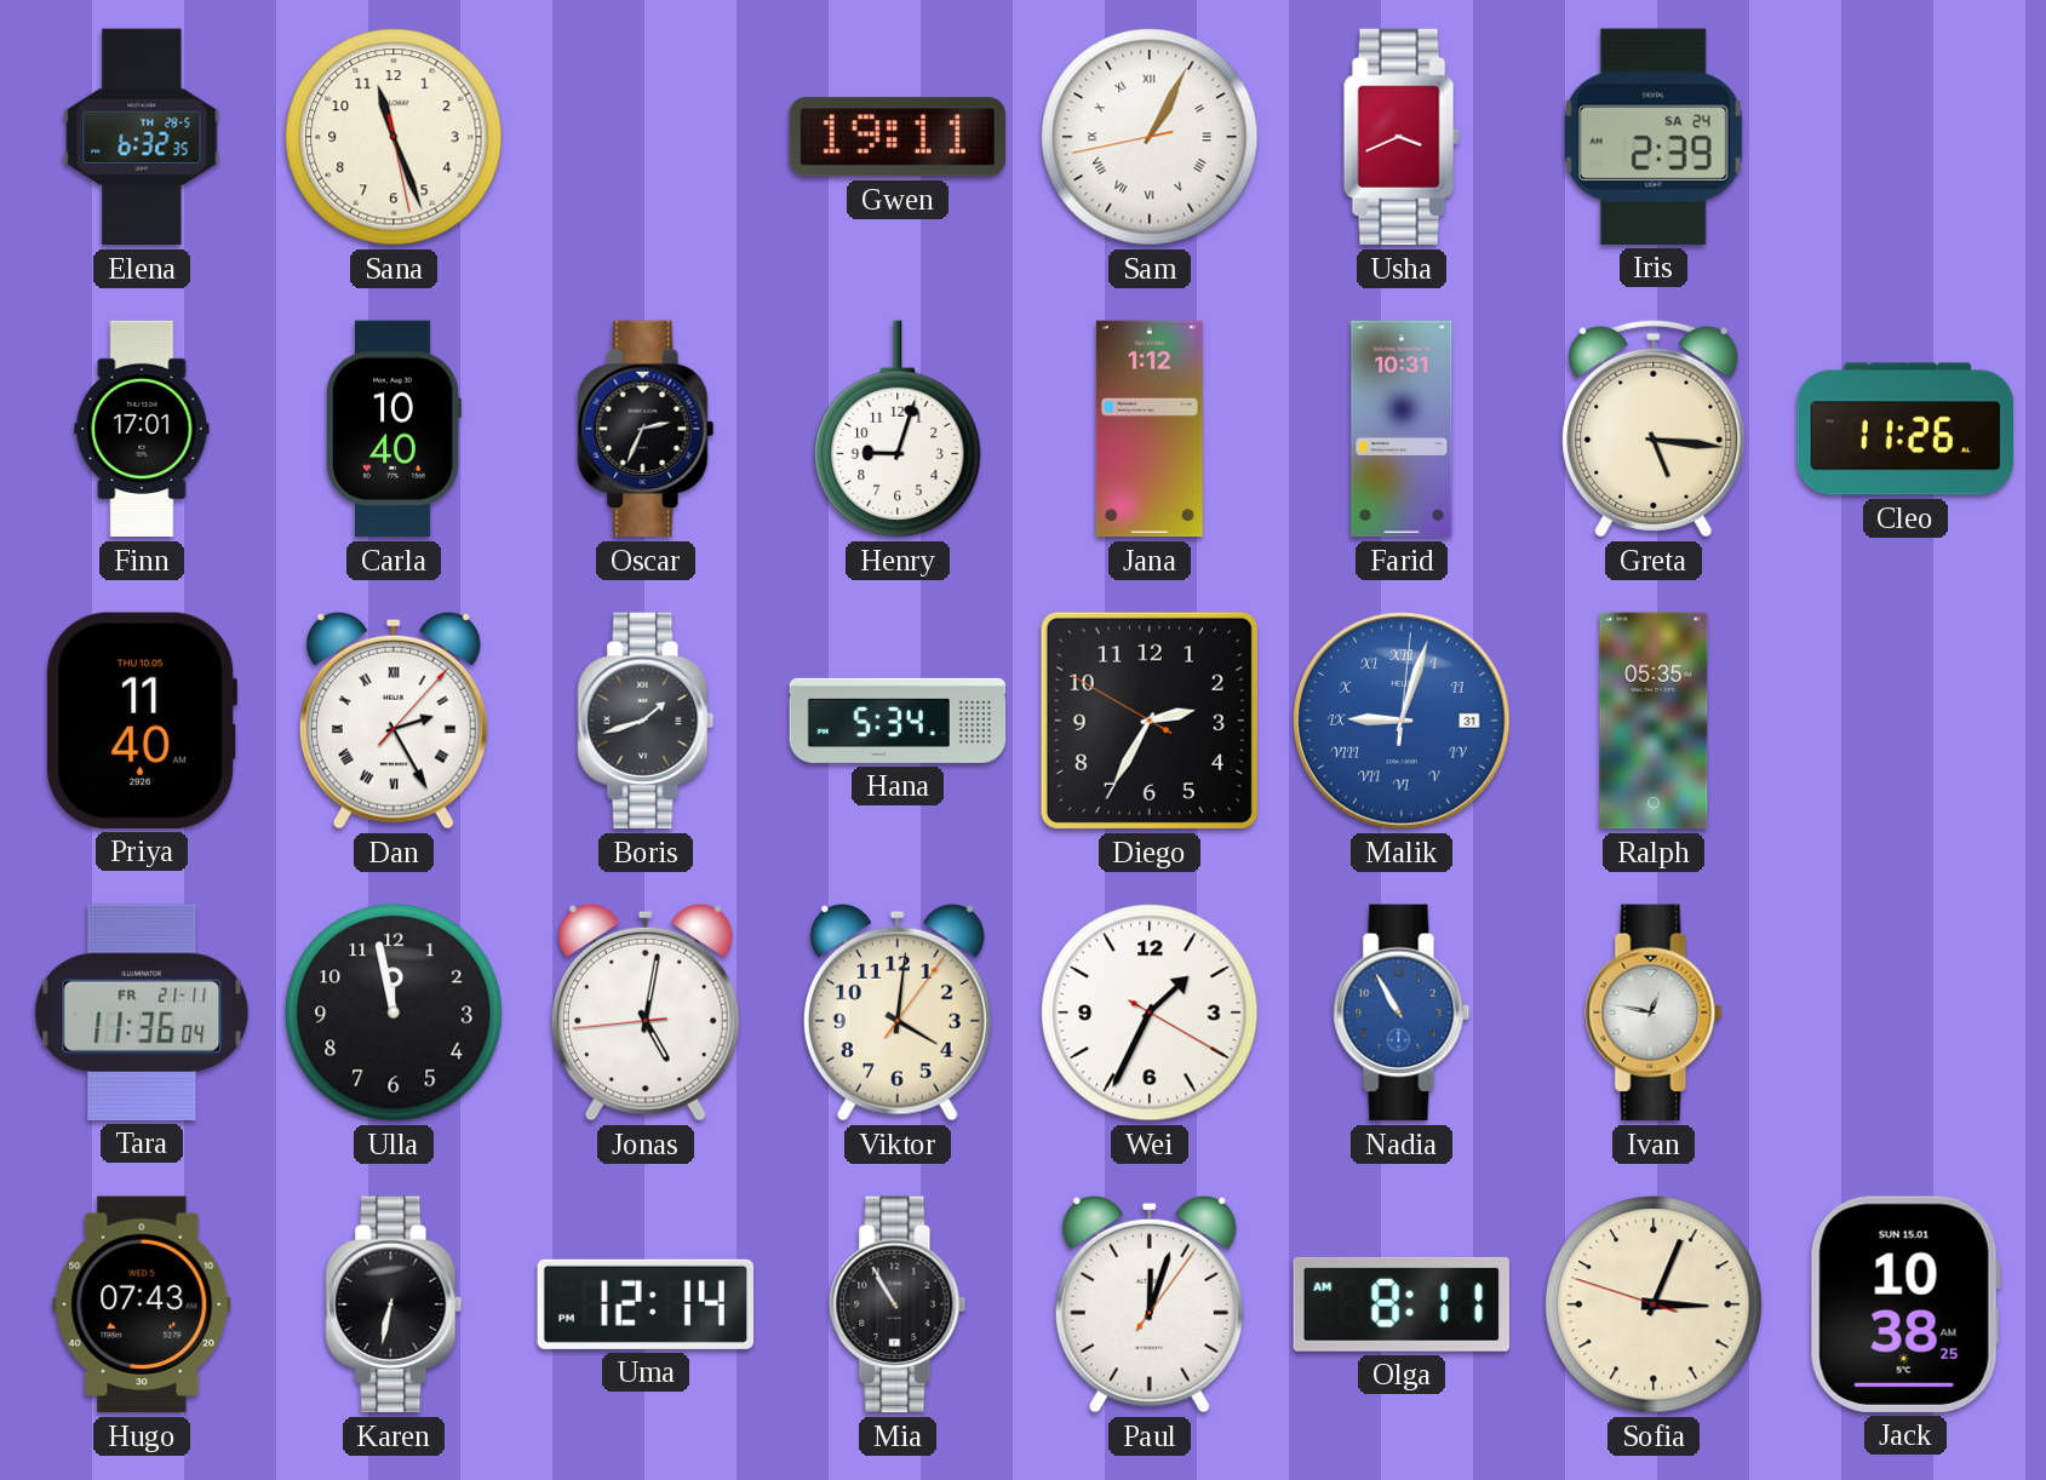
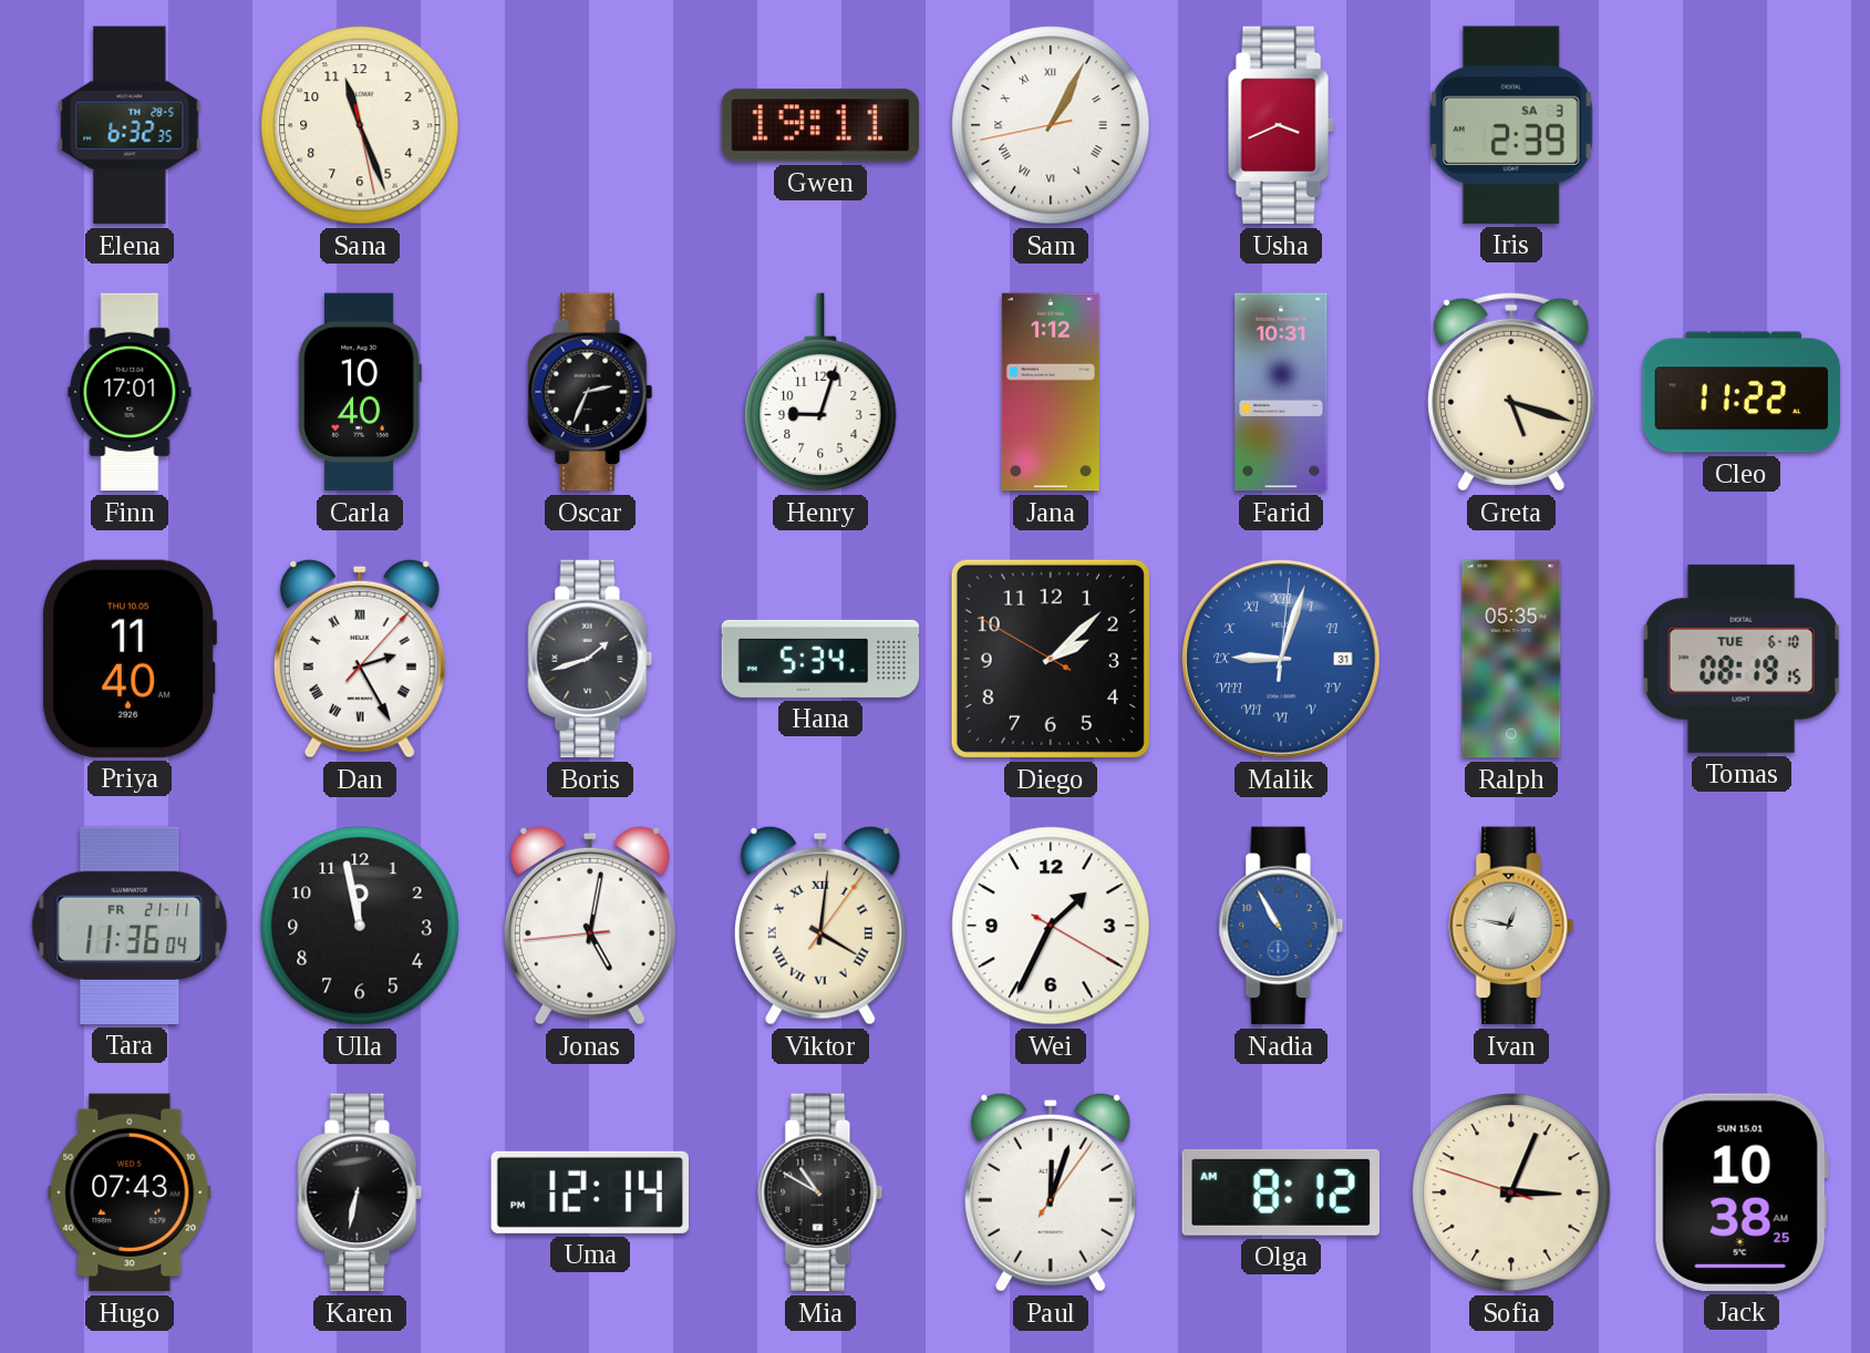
Iris date: SA 24 -> SA 3 (1511, 125)
Greta: 5:16 -> 5:18 (1511, 392)
Cleo: 11:26 -> 11:22 (1742, 392)
Diego: 2:34 -> 2:07 (1051, 659)
Tomas: none -> 08:19 (1742, 659)
Viktor numerals: Arabic -> Roman (820, 926)
Mia: 10:55 -> 10:50 (820, 1192)
Olga: 8:11 -> 8:12 (1280, 1192)
